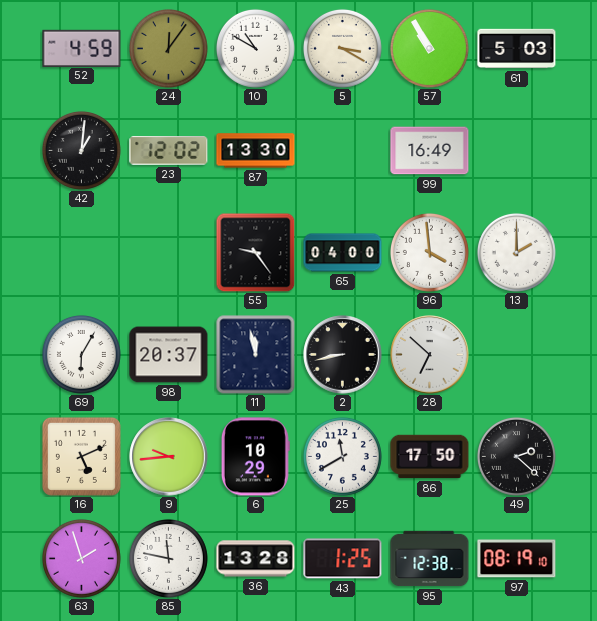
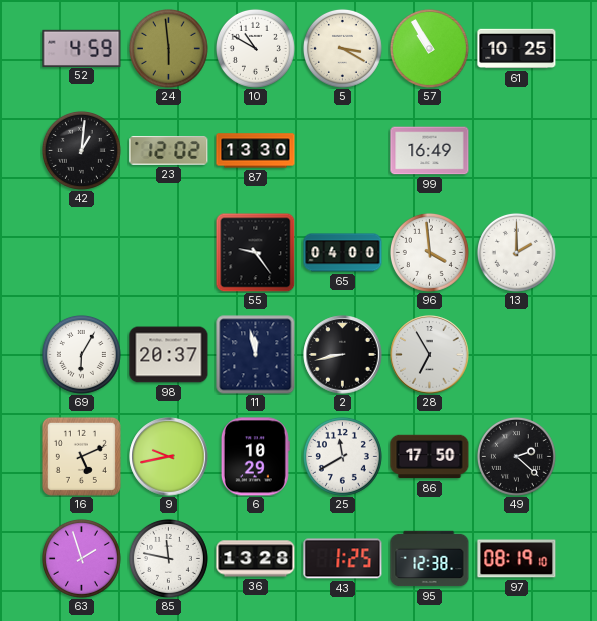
24: 12:06 -> 5:59 (168, 48)
61: 5:03 -> 10:25 (517, 49)
28: 6:52 -> 6:55 (430, 355)
9: 9:44 -> 9:43 (169, 457)
